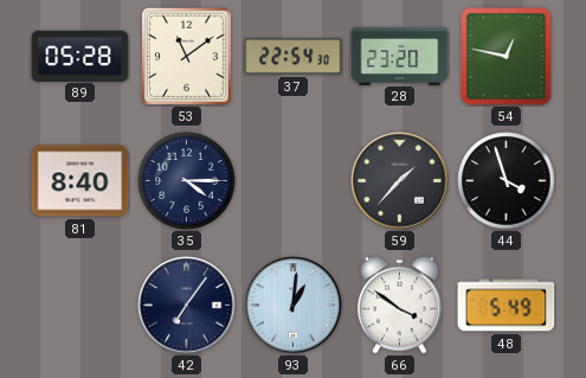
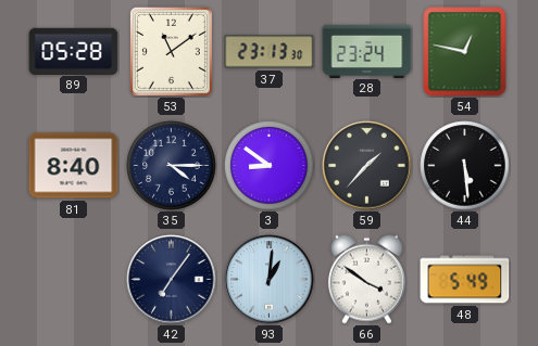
37: 22:54 -> 23:13 (270, 52)
28: 23:20 -> 23:24 (367, 51)
3: none -> 8:51 (270, 166)
44: 3:57 -> 5:29 (465, 166)
